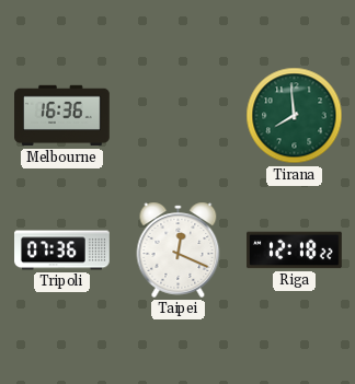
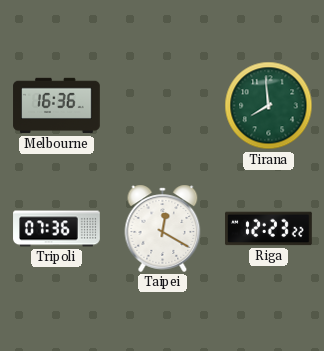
Taipei: 12:19 -> 12:20 (163, 228)
Riga: 12:18 -> 12:23 (269, 229)
